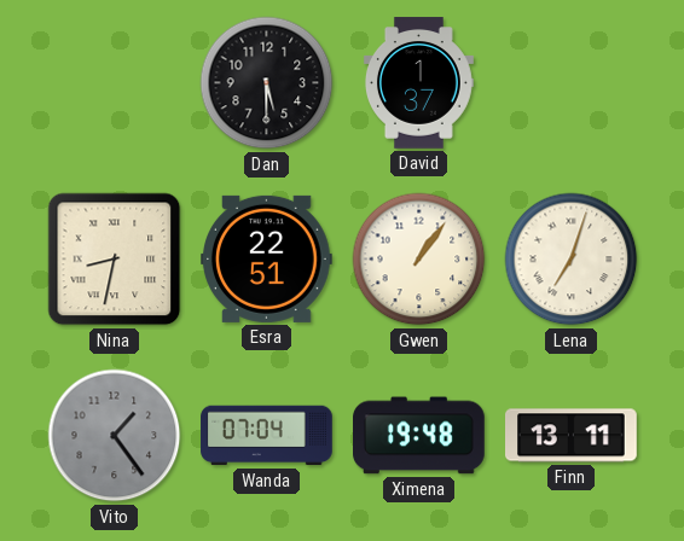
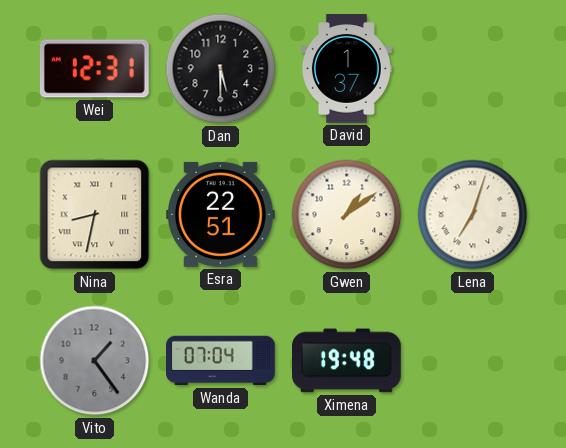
Wei: none -> 12:31 (94, 69)
Gwen: 1:06 -> 1:09 (347, 215)
Finn: 13:11 -> none (572, 436)
